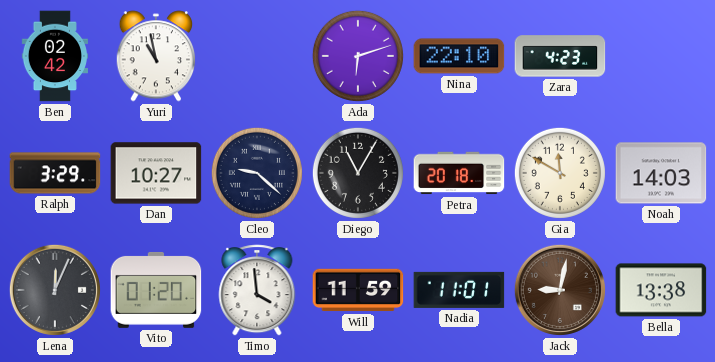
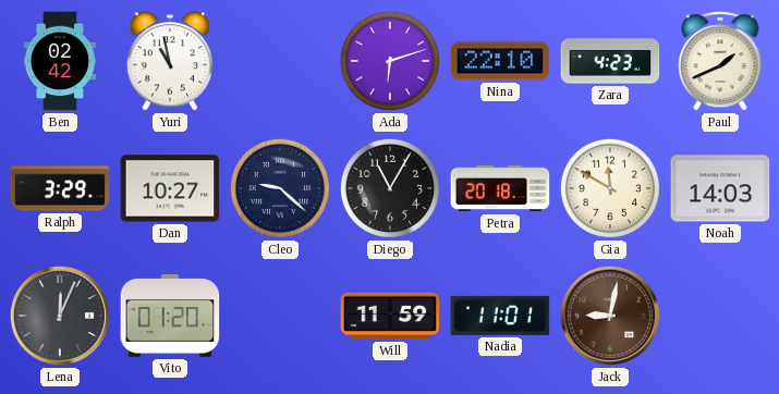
Paul: none -> 1:41 (720, 61)
Timo: 3:59 -> none (257, 290)
Bella: 13:38 -> none (661, 290)
